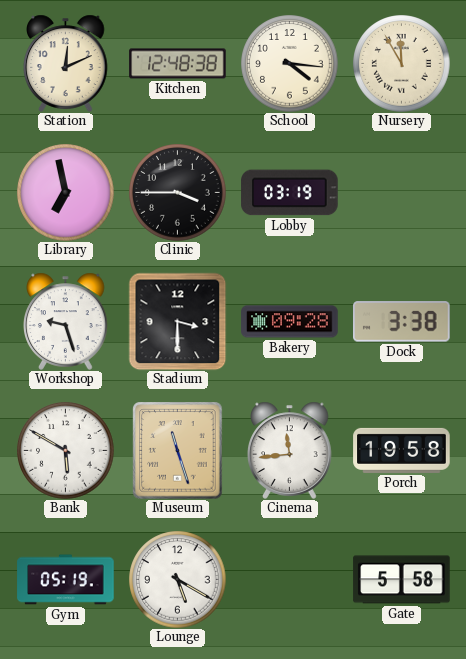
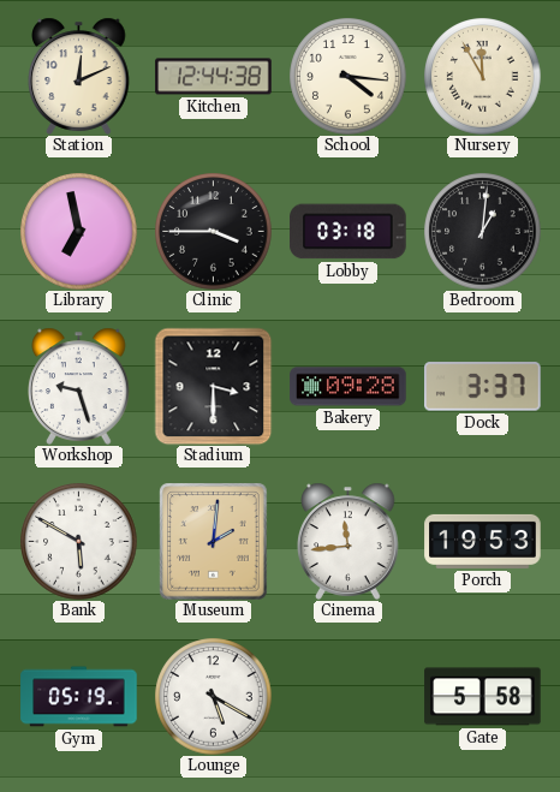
Kitchen: 12:48 -> 12:44 (214, 77)
Lobby: 03:19 -> 03:18 (348, 232)
Bedroom: none -> 1:01 (483, 232)
Dock: 3:38 -> 3:37 (483, 387)
Museum: 11:27 -> 2:01 (214, 541)
Porch: 19:58 -> 19:53 (483, 541)
